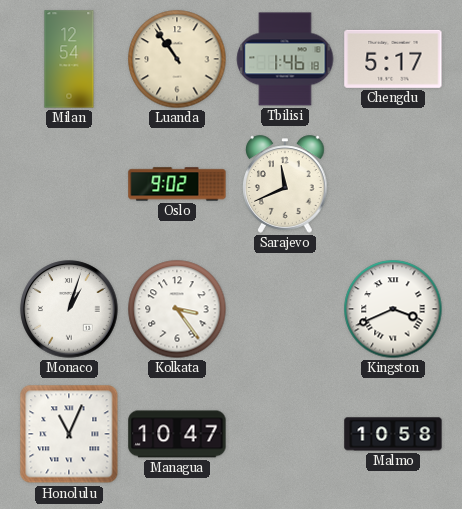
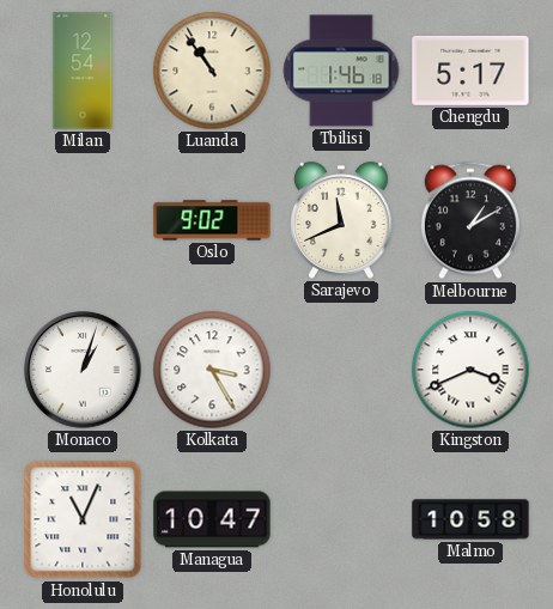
Melbourne: none -> 1:10 (470, 220)
Kolkata: 3:24 -> 3:25 (212, 370)
